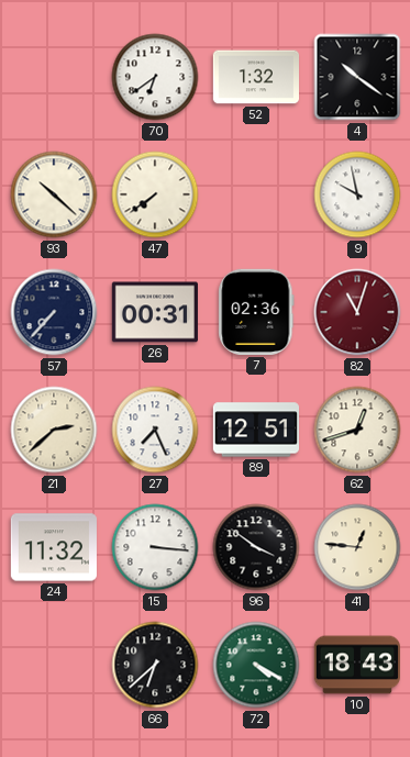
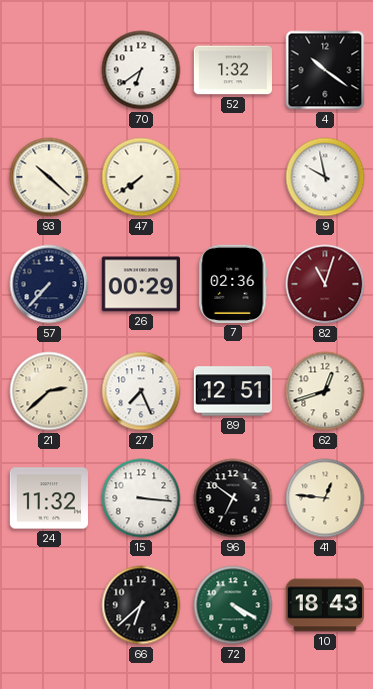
26: 00:31 -> 00:29 (141, 284)
96: 3:51 -> 6:51 (233, 498)
